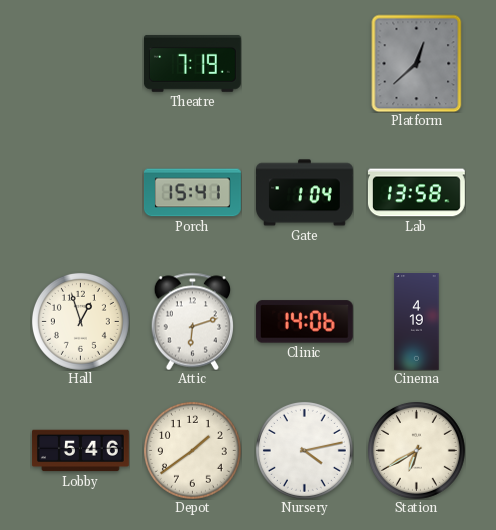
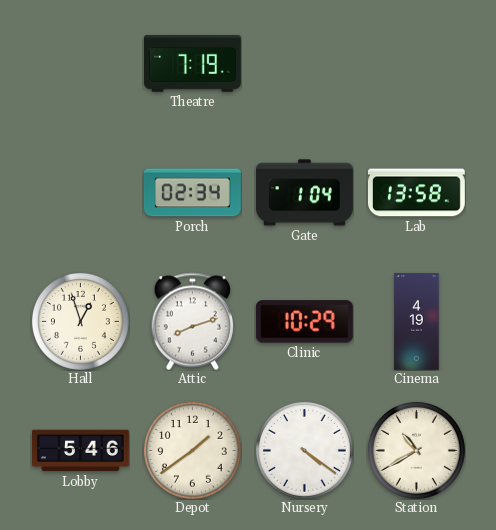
Platform: 12:38 -> none (417, 63)
Porch: 15:41 -> 02:34 (193, 193)
Attic: 6:12 -> 8:12 (192, 321)
Clinic: 14:06 -> 10:29 (304, 322)
Nursery: 4:13 -> 4:21 (304, 450)
Station: 6:40 -> 10:40 (416, 450)
